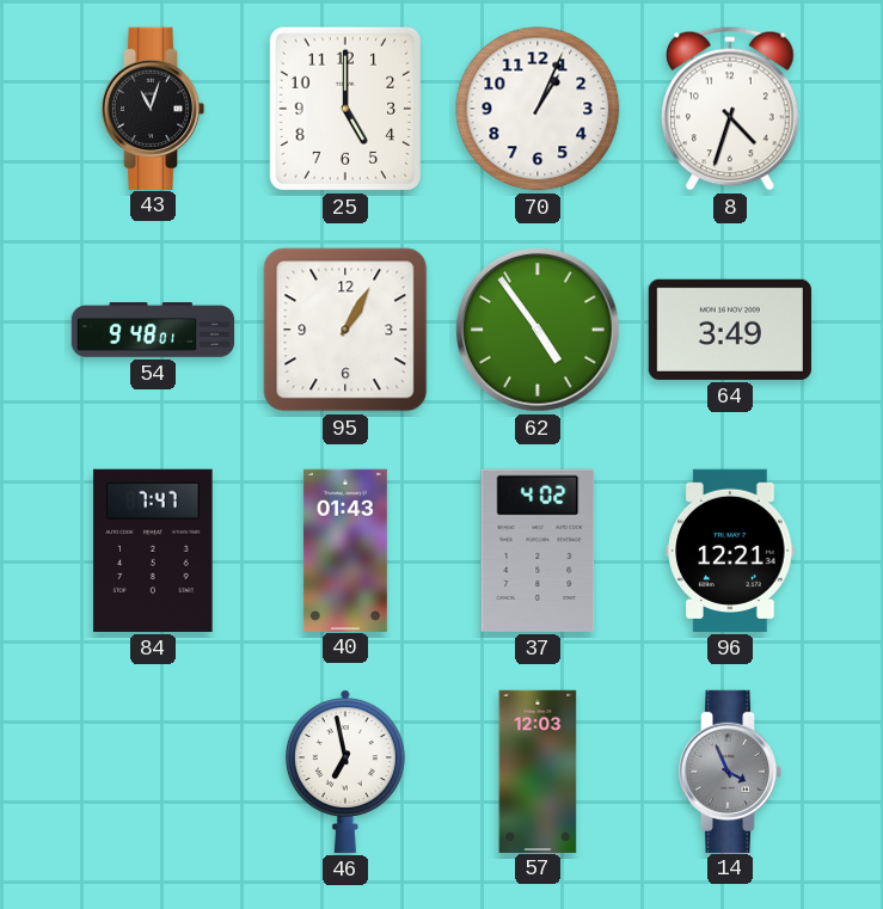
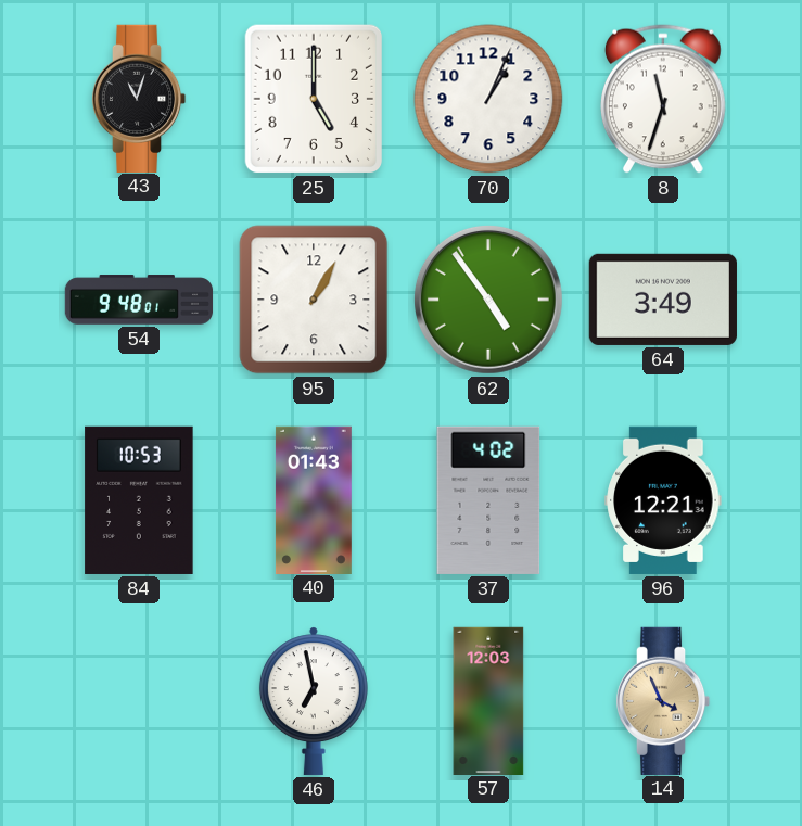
8: 4:33 -> 11:33 (664, 99)
84: 7:47 -> 10:53 (139, 500)
14 dial: grey -> champagne (663, 700)
